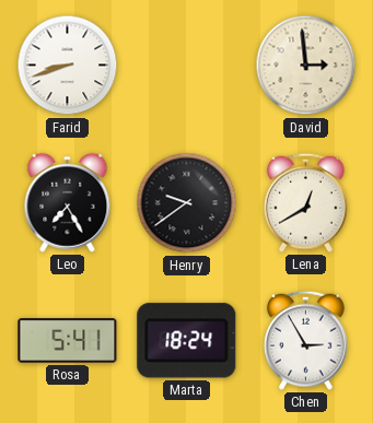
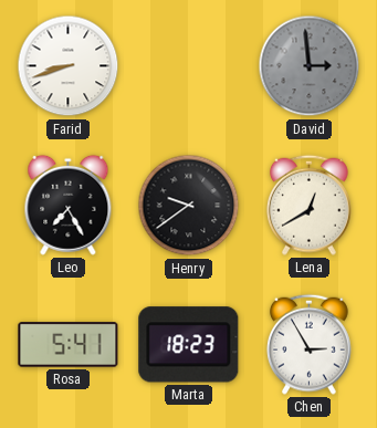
David dial: cream -> grey (310, 66)
Marta: 18:24 -> 18:23 (189, 345)
